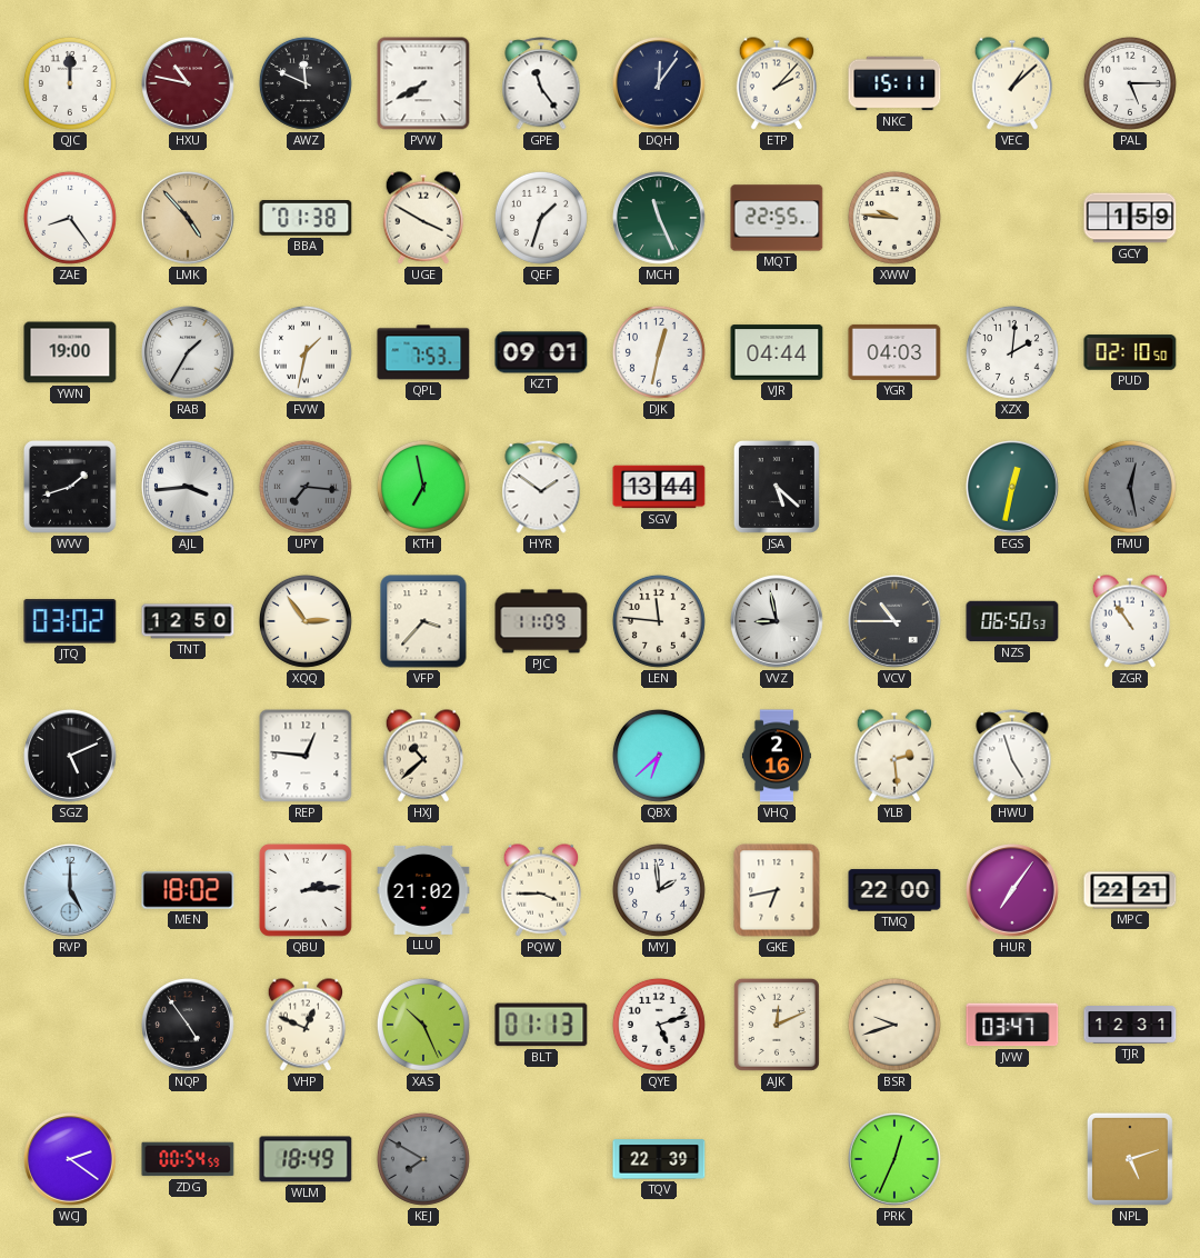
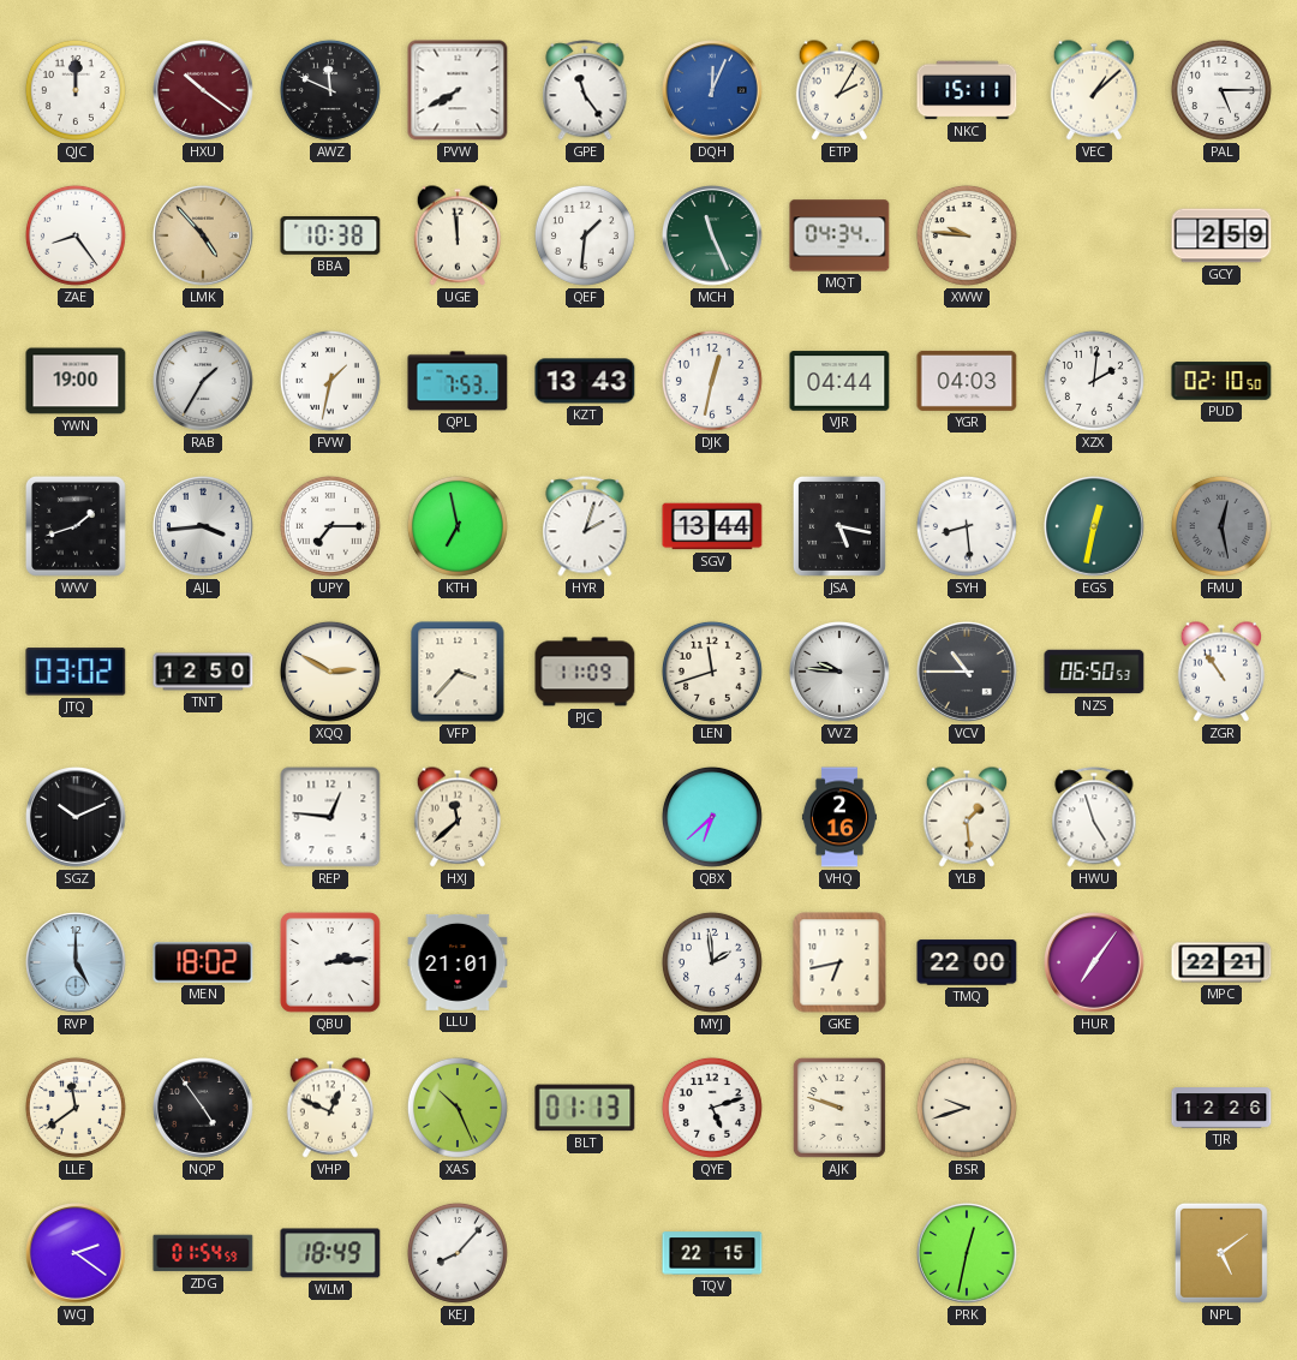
HXU: 10:47 -> 10:21 (204, 91)
DQH: 12:06 -> 12:04 (713, 91)
DQH dial: navy -> blue (713, 91)
ETP: 2:07 -> 2:05 (839, 90)
BBA: 01:38 -> 10:38 (330, 237)
UGE: 3:50 -> 11:59 (458, 235)
QEF: 1:33 -> 1:31 (585, 235)
MQT: 22:55 -> 04:34 (839, 235)
GCY: 1:59 -> 2:59 (1221, 235)
KZT: 09:01 -> 13:43 (585, 381)
UPY: 7:16 -> 7:15 (330, 526)
UPY dial: grey -> white (330, 526)
HYR: 1:51 -> 2:03 (585, 526)
JSA: 5:22 -> 5:17 (839, 526)
SYH: none -> 8:29 (967, 526)
XQQ: 2:54 -> 2:50 (330, 672)
LEN: 11:46 -> 11:42 (712, 672)
VVZ: 8:58 -> 9:46 (841, 673)
SGZ: 5:11 -> 10:11 (77, 818)
HXJ: 10:38 -> 11:38 (458, 817)
YLB: 2:29 -> 1:29 (967, 817)
LLU: 21:02 -> 21:01 (458, 962)
PQW: 3:45 -> none (541, 890)
LLE: none -> 11:39 (76, 1108)
AJK: 12:11 -> 9:48 (839, 1108)
JVW: 03:47 -> none (1012, 1025)
TJR: 12:31 -> 12:26 (1221, 1108)
ZDG: 00:54 -> 01:54 (203, 1253)
KEJ: 7:50 -> 8:07 (458, 1253)
KEJ dial: grey -> white (458, 1253)
TQV: 22:39 -> 22:15 (712, 1253)
PRK: 12:34 -> 12:32 (968, 1254)
NPL: 5:12 -> 5:09 (1221, 1253)
